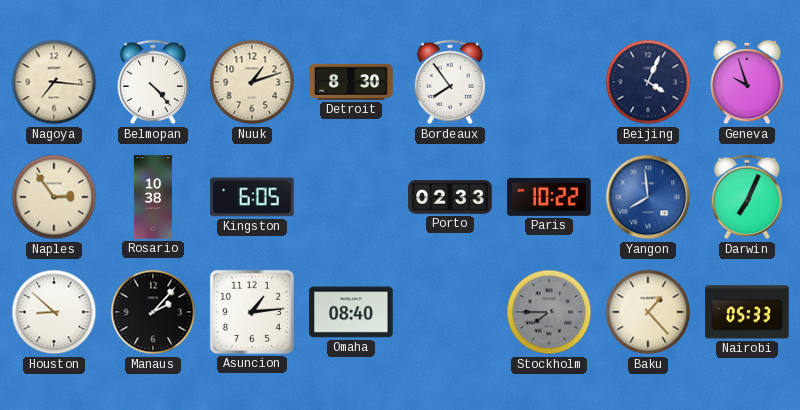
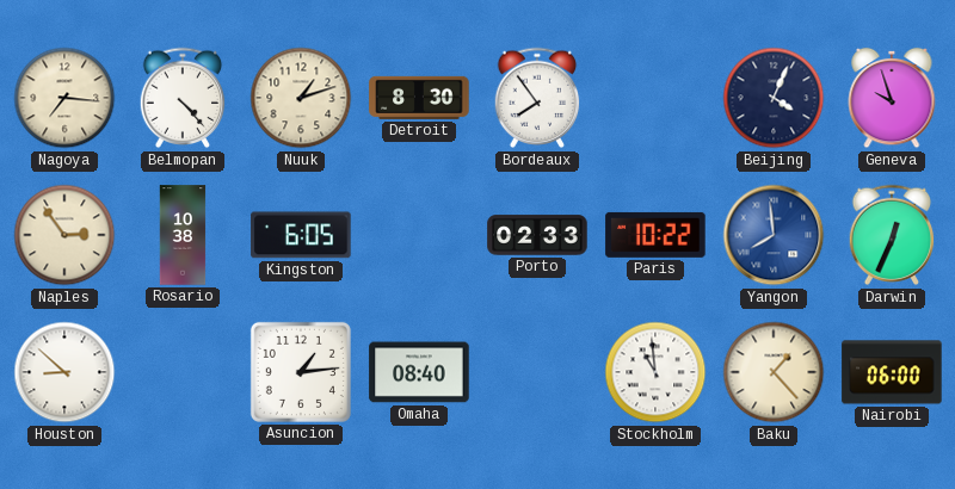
Darwin: 7:04 -> 12:34 (892, 235)
Manaus: 2:07 -> none (153, 312)
Stockholm: 7:45 -> 10:59 (655, 372)
Stockholm dial: grey -> white (655, 372)
Nairobi: 05:33 -> 06:00 (892, 372)
